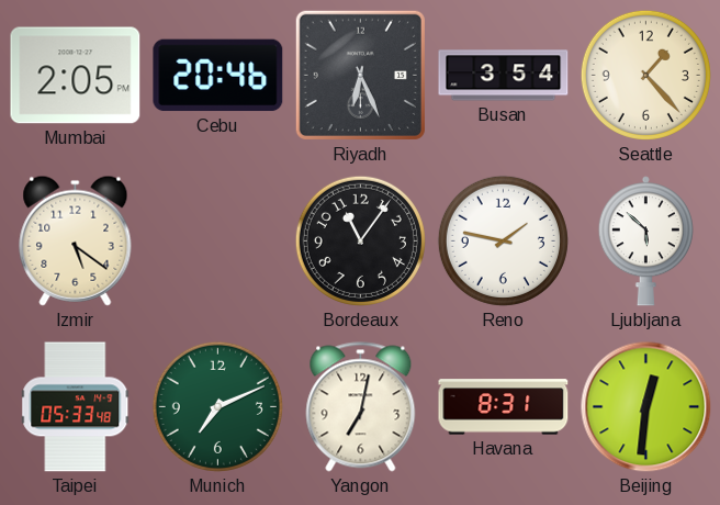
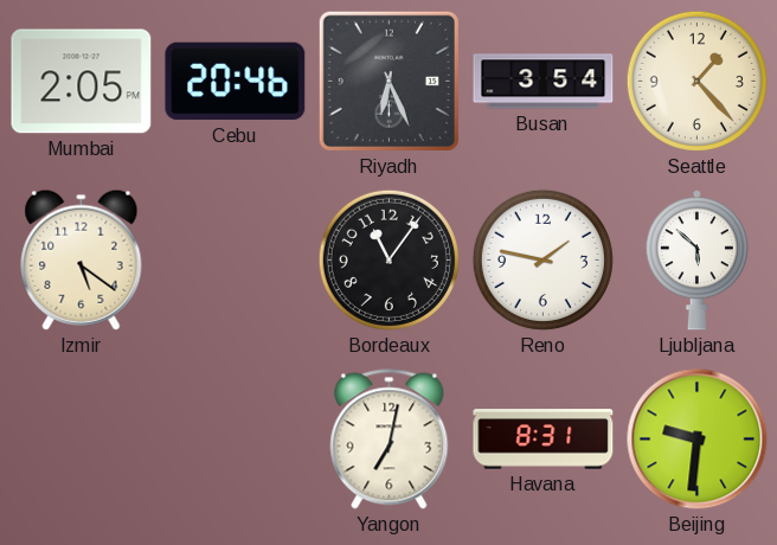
Taipei: 05:33 -> none (76, 407)
Munich: 7:11 -> none (217, 406)
Beijing: 12:31 -> 9:31 (698, 440)
